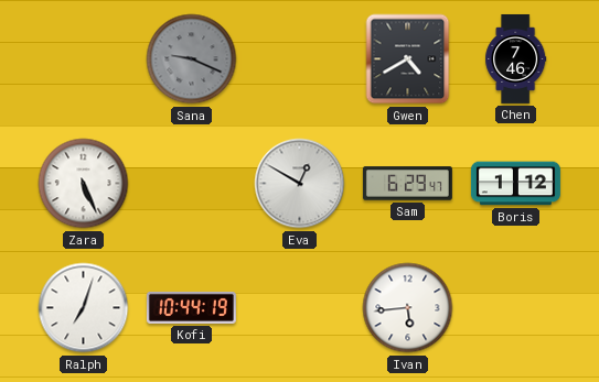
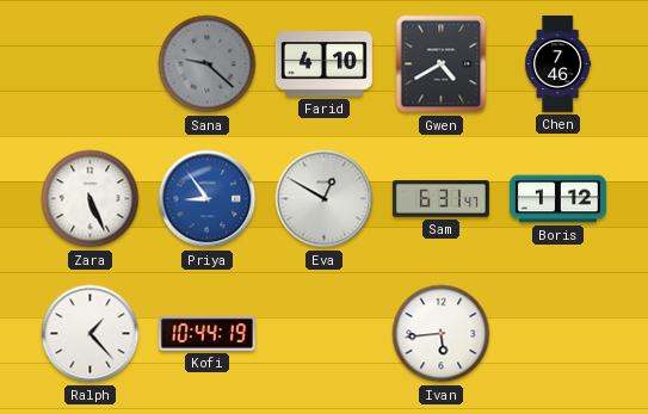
Sana: 9:19 -> 9:22 (208, 64)
Farid: none -> 4:10 (323, 64)
Priya: none -> 8:54 (208, 199)
Sam: 6:29 -> 6:31 (440, 199)
Ralph: 7:03 -> 1:23 (91, 334)
